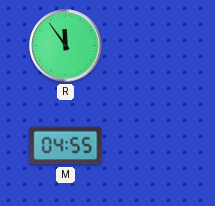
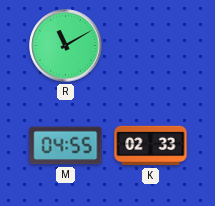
R: 11:54 -> 11:10 (66, 46)
K: none -> 02:33 (151, 146)
